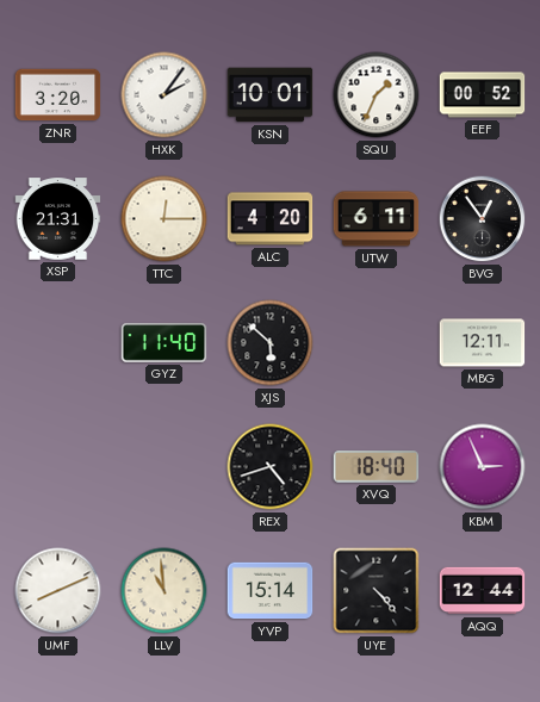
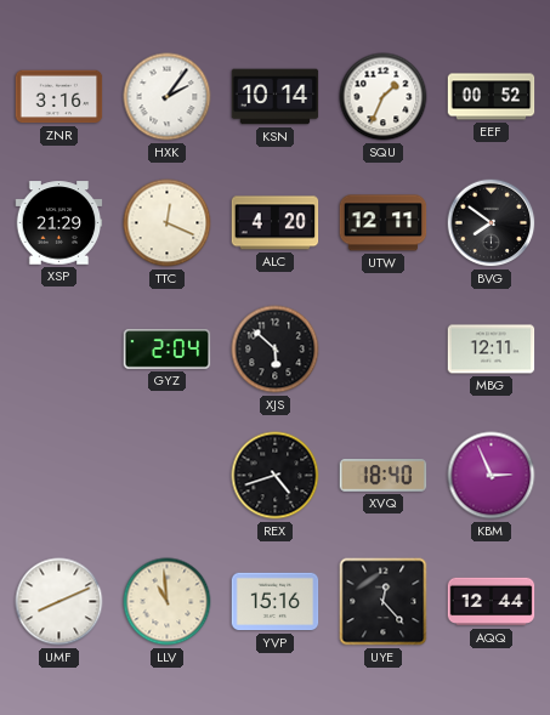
ZNR: 3:20 -> 3:16 (59, 97)
KSN: 10:01 -> 10:14 (276, 97)
XSP: 21:31 -> 21:29 (59, 223)
TTC: 12:15 -> 12:19 (168, 223)
UTW: 6:11 -> 12:11 (384, 223)
BVG: 12:54 -> 7:51 (492, 223)
GYZ: 11:40 -> 2:04 (168, 350)
YVP: 15:14 -> 15:16 (276, 602)
UYE: 4:23 -> 12:23 (384, 602)
